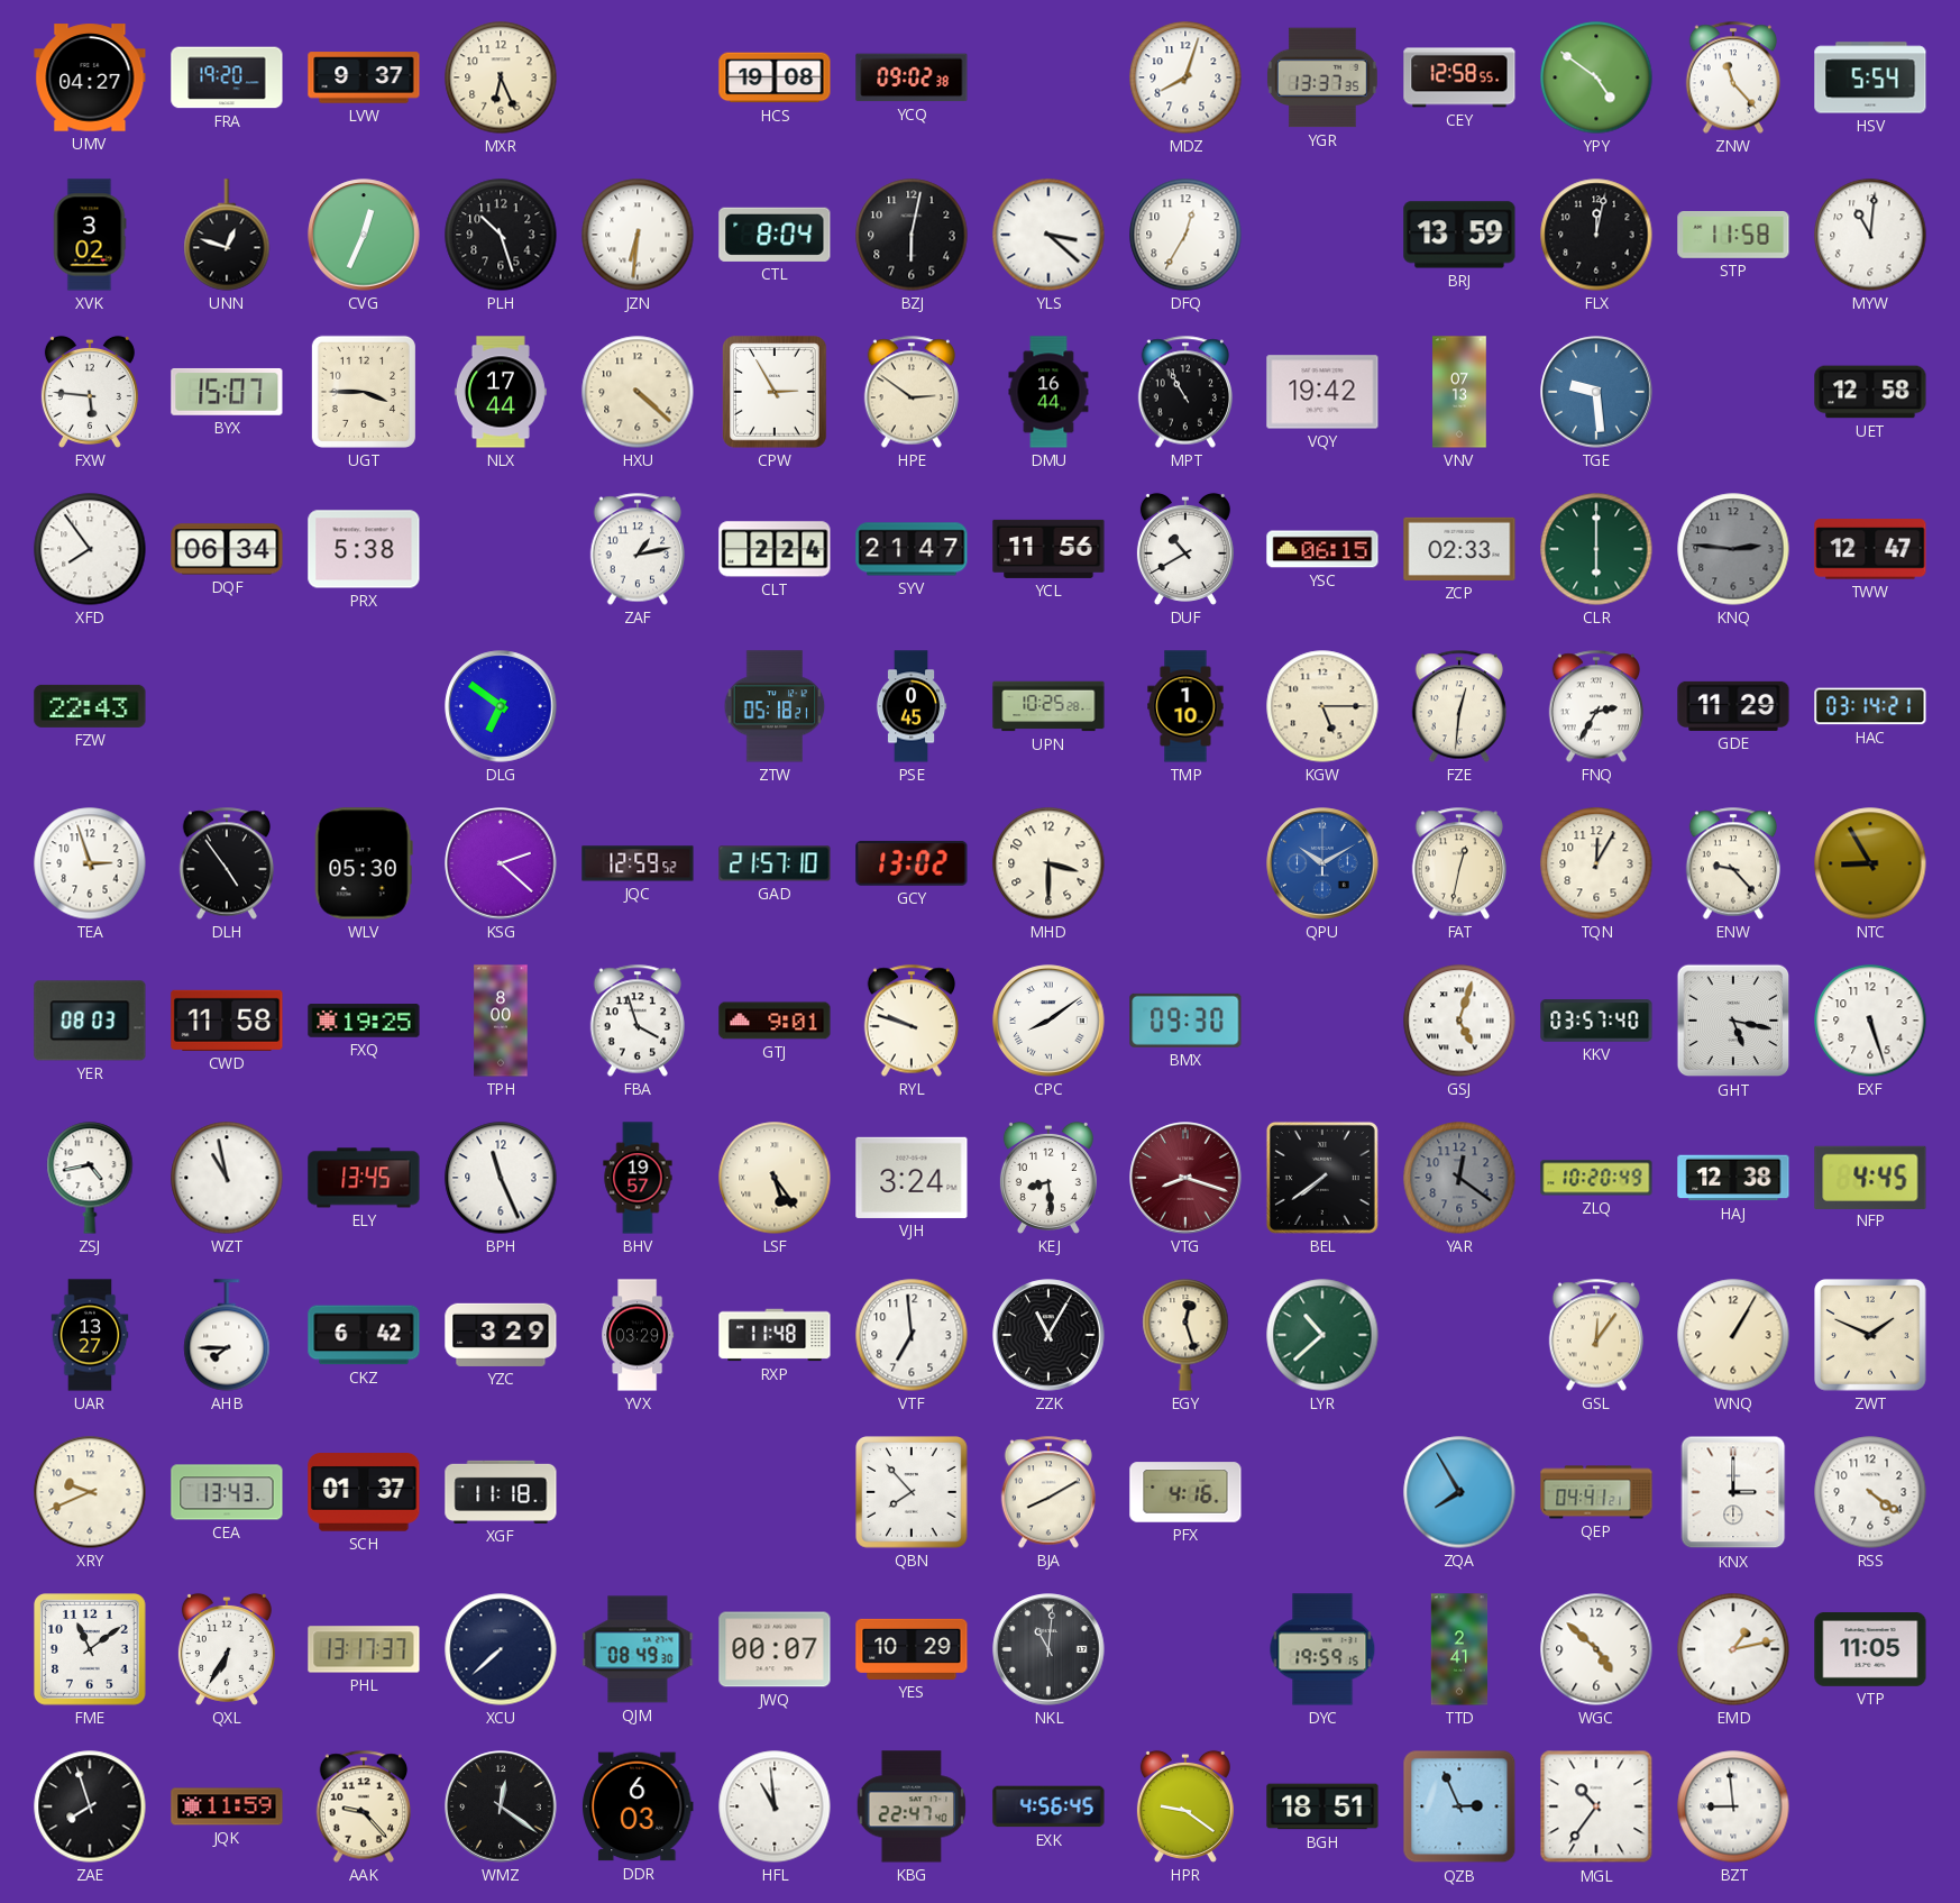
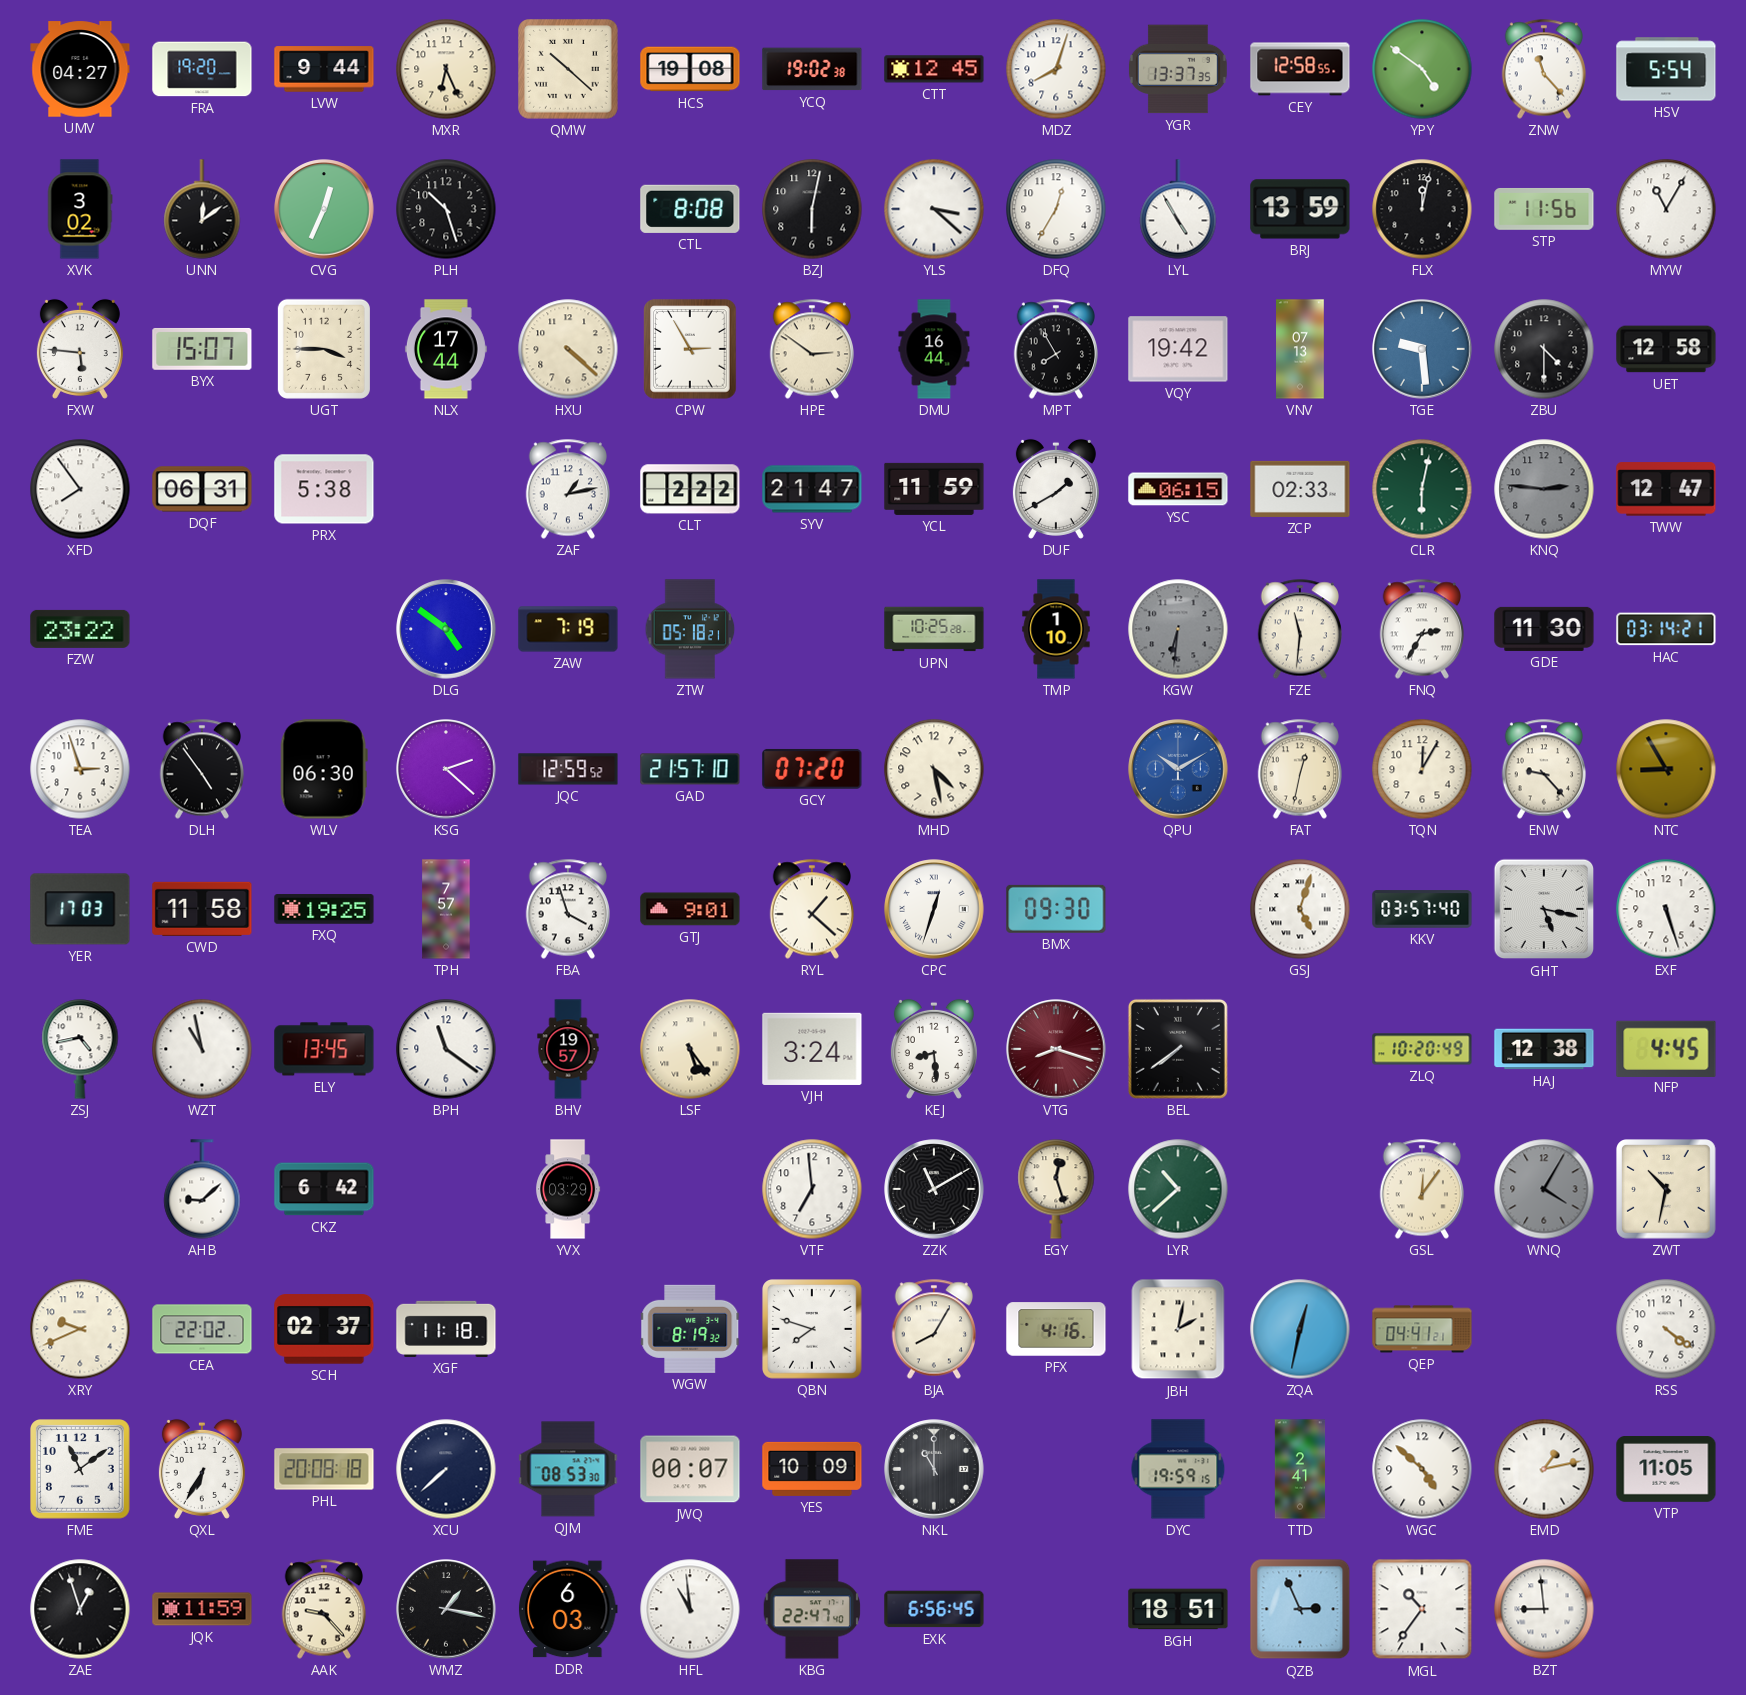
LVW: 9:37 -> 9:44 (324, 69)
QMW: none -> 10:22 (569, 70)
YCQ: 09:02 -> 19:02 (812, 69)
CTT: none -> 12:45 (934, 69)
UNN: 12:48 -> 12:09 (202, 209)
JZN: 6:31 -> none (638, 235)
CTL: 8:04 -> 8:08 (690, 209)
LYL: none -> 4:55 (1178, 209)
STP: 11:58 -> 11:56 (1544, 209)
MYW: 11:01 -> 11:05 (1666, 209)
MPT: 10:55 -> 7:55 (1056, 349)
ZBU: none -> 4:30 (1544, 349)
DQF: 06:34 -> 06:31 (202, 489)
CLT: 2:24 -> 2:22 (690, 489)
YCL: 11:56 -> 11:59 (934, 489)
DUF: 10:40 -> 1:40 (1056, 489)
CLR: 6:00 -> 6:02 (1422, 489)
FZW: 22:43 -> 23:22 (80, 629)
DLG: 6:51 -> 4:51 (446, 629)
ZAW: none -> 7:19 (568, 629)
PSE: 0:45 -> none (912, 706)
KGW: 5:15 -> 6:31 (1178, 629)
KGW dial: cream -> grey (1178, 629)
FZE: 12:31 -> 11:31 (1300, 629)
GDE: 11:29 -> 11:30 (1544, 629)
WLV: 05:30 -> 06:30 (324, 769)
GCY: 13:02 -> 07:20 (812, 769)
MHD: 3:30 -> 4:28 (934, 769)
YER: 08:03 -> 17:03 (80, 909)
TPH: 8:00 -> 7:57 (446, 909)
RYL: 9:48 -> 1:22 (812, 909)
CPC: 8:09 -> 12:33 (934, 909)
BPH: 11:26 -> 11:21 (446, 1049)
YAR: 12:21 -> none (1459, 1178)
UAR: 13:27 -> none (90, 1335)
AHB: 7:45 -> 9:08 (202, 1189)
YZC: 3:29 -> none (501, 1335)
RXP: 11:48 -> none (775, 1335)
ZZK: 11:05 -> 11:10 (934, 1189)
WNQ: 1:05 -> 4:05 (1544, 1189)
WNQ dial: cream -> grey (1544, 1189)
ZWT: 1:49 -> 10:32 (1667, 1190)
CEA: 13:43 -> 22:02 (202, 1329)
SCH: 01:37 -> 02:37 (324, 1329)
WGW: none -> 8:19 (691, 1329)
QBN: 7:53 -> 7:48 (813, 1330)
BJA: 8:10 -> 8:05 (934, 1329)
JBH: none -> 2:02 (1178, 1329)
ZQA: 7:55 -> 12:32 (1300, 1329)
KNX: 3:00 -> none (1733, 1492)
PHL: 13:17 -> 20:08 (324, 1469)
QJM: 08:49 -> 08:53 (568, 1469)
YES: 10:29 -> 10:09 (812, 1469)
NKL: 11:01 -> 11:00 (934, 1469)
ZAE: 7:57 -> 12:57 (80, 1609)
WMZ: 12:21 -> 1:17 (446, 1609)
EXK: 4:56 -> 6:56 (934, 1609)
HPR: 9:21 -> none (1185, 1806)
